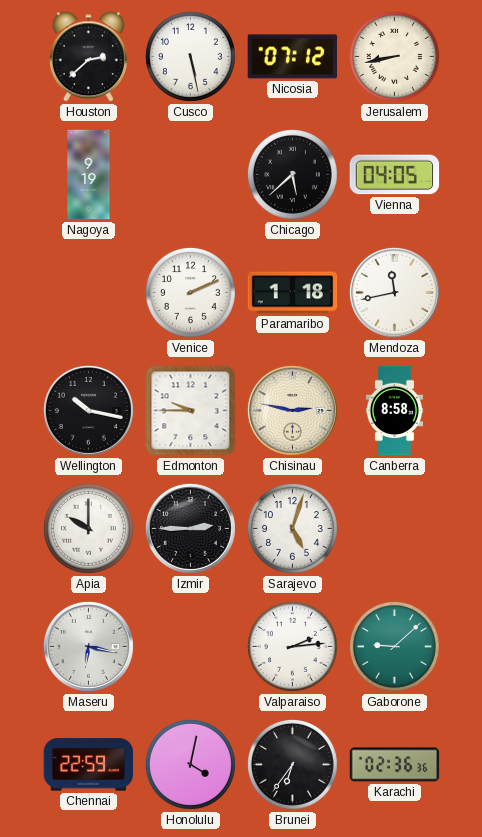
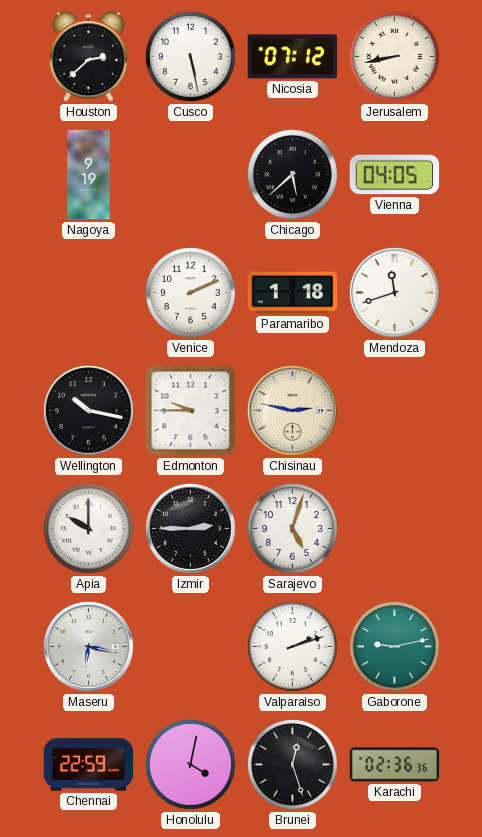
Mendoza: 11:43 -> 11:42 (394, 292)
Canberra: 8:58 -> none (394, 411)
Valparaiso: 2:14 -> 2:12 (292, 646)
Gaborone: 9:08 -> 9:13 (394, 646)
Brunei: 6:36 -> 12:27 (292, 764)
